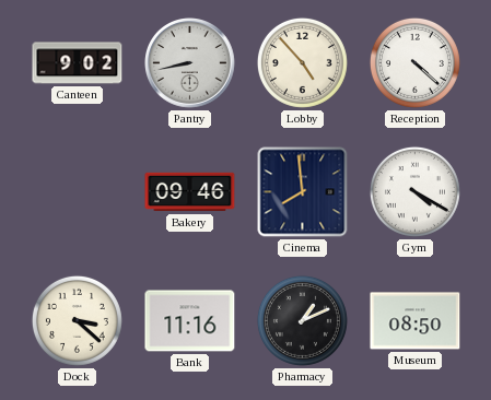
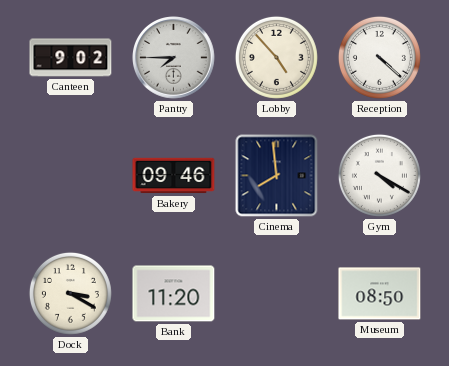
Pantry: 8:43 -> 7:45 (174, 58)
Dock: 3:22 -> 3:20 (70, 293)
Bank: 11:16 -> 11:20 (174, 294)
Pharmacy: 1:11 -> none (302, 320)
